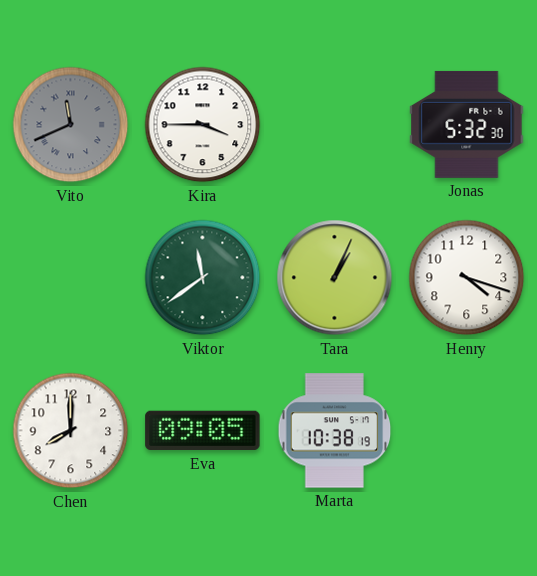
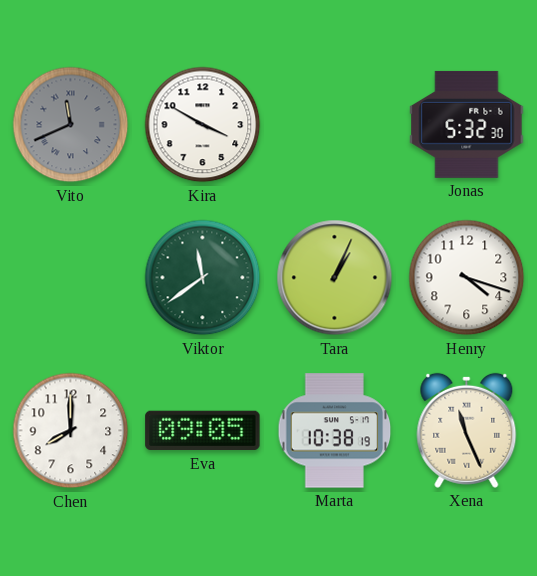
Kira: 3:45 -> 3:50 (203, 125)
Xena: none -> 11:26 (467, 430)
